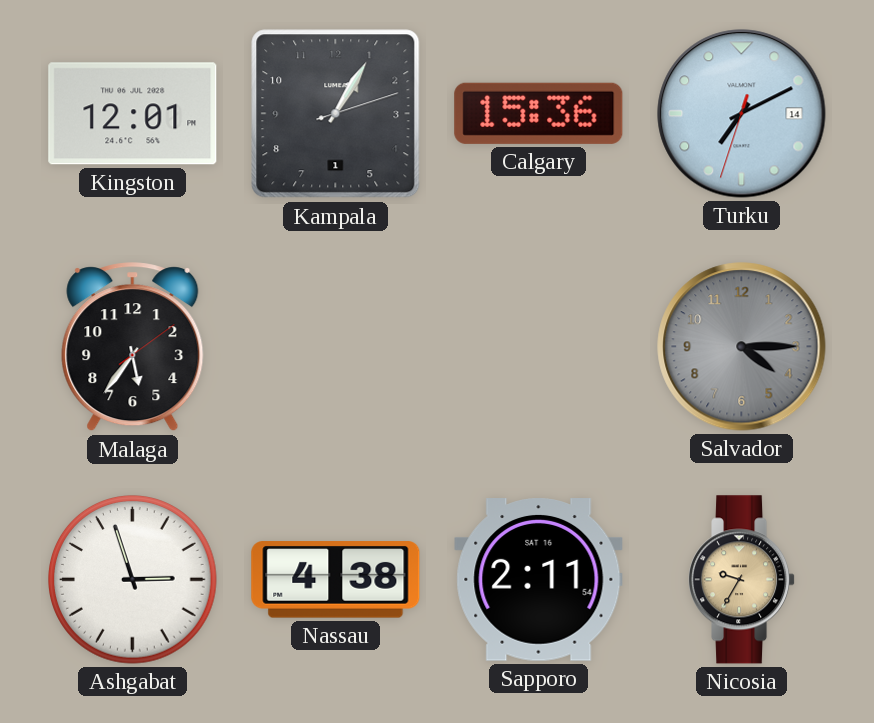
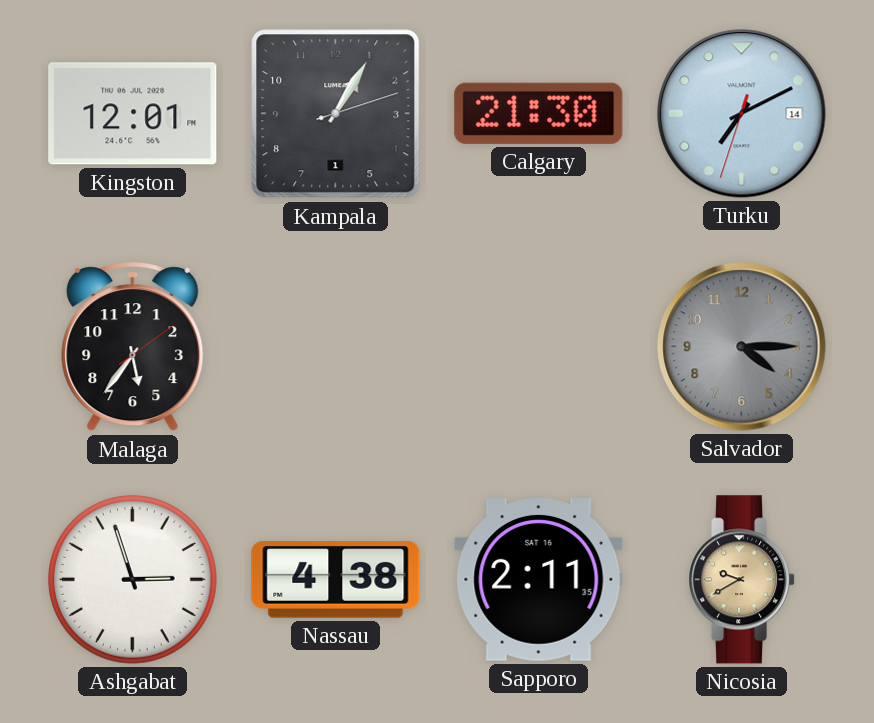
Calgary: 15:36 -> 21:30 (539, 113)
Sapporo: 2:11:54 -> 2:11:35 (539, 580)
Nicosia: 9:35 -> 9:40 (743, 580)
